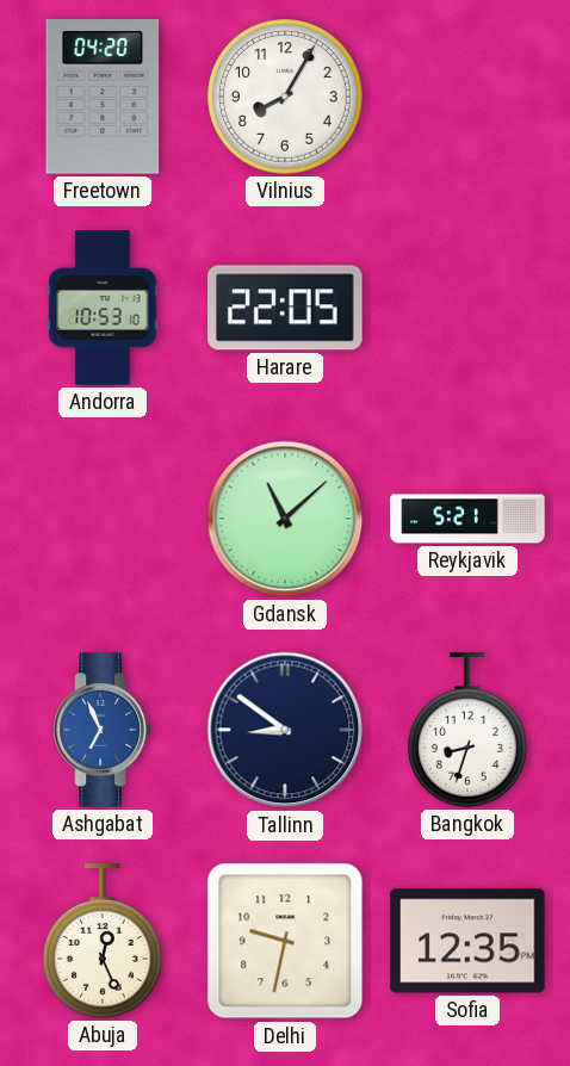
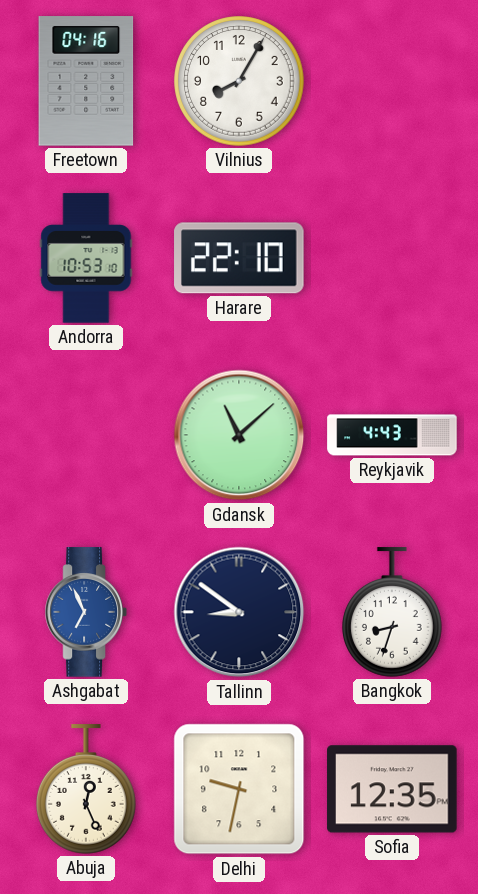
Freetown: 04:20 -> 04:16 (86, 81)
Harare: 22:05 -> 22:10 (239, 258)
Reykjavik: 5:21 -> 4:43 (392, 435)
